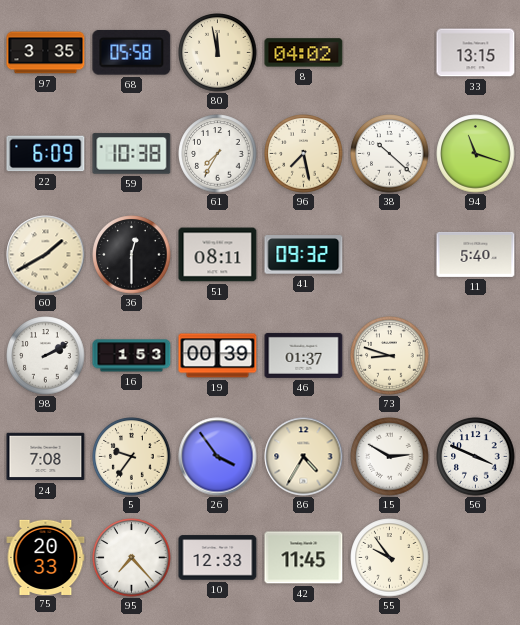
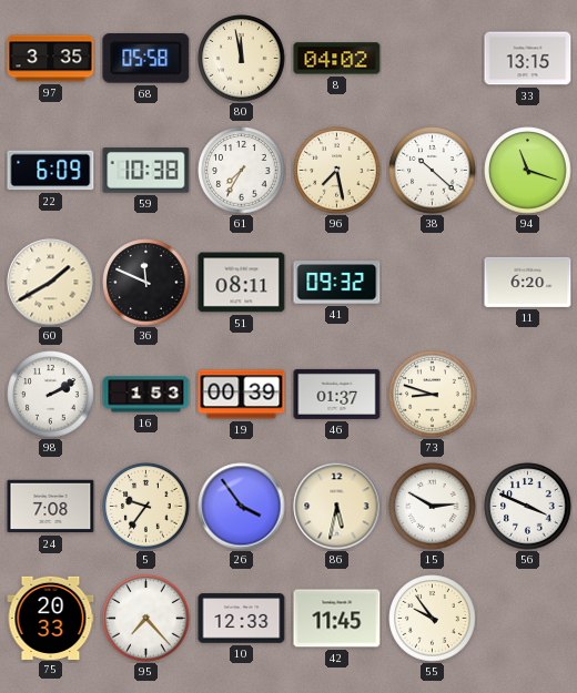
36: 12:30 -> 11:49 (146, 283)
11: 5:40 -> 6:20 (528, 282)
86: 4:35 -> 5:32 (337, 507)
